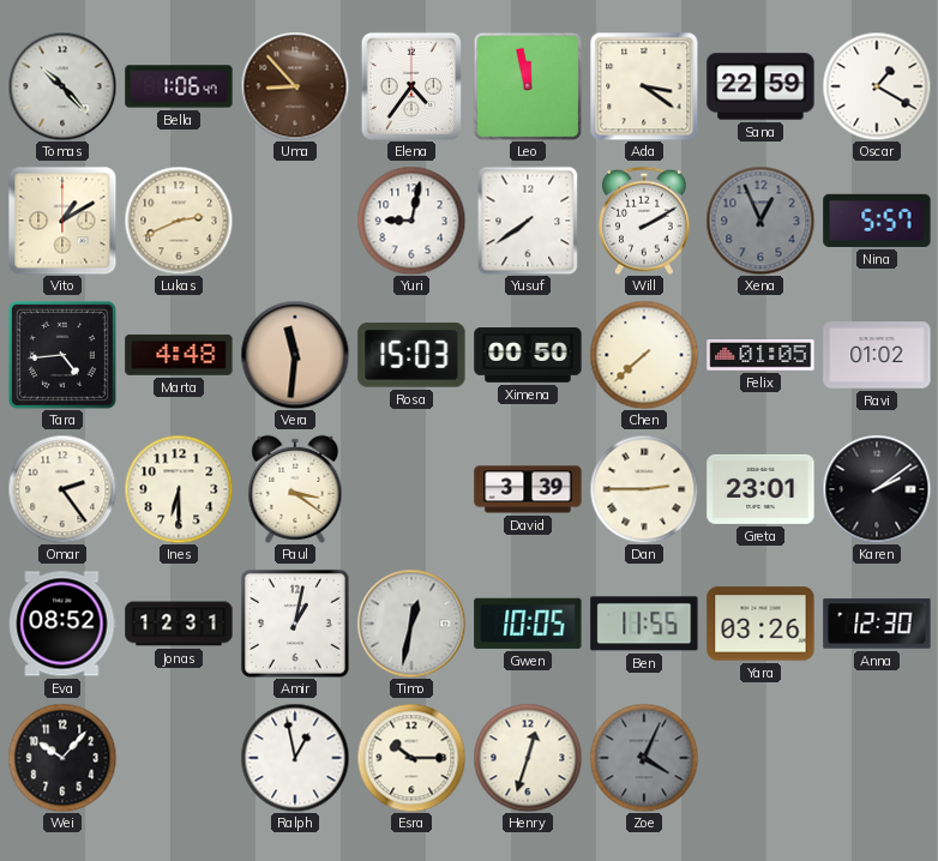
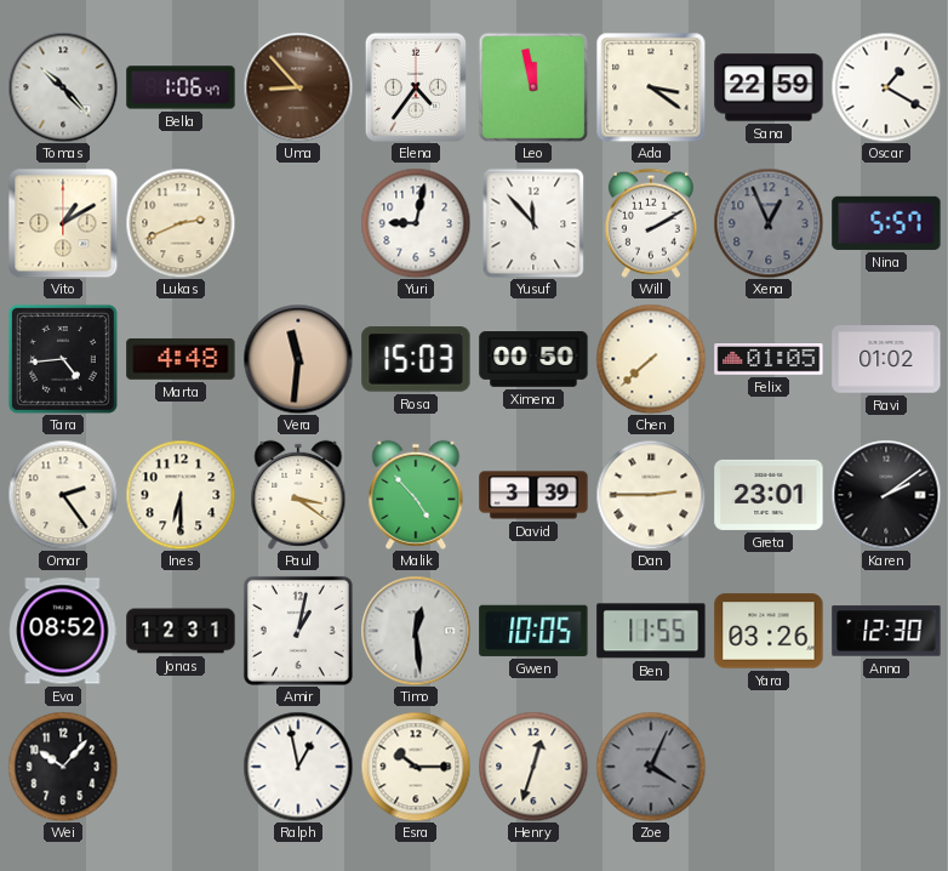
Yusuf: 7:39 -> 11:53 (533, 223)
Malik: none -> 4:53 (416, 495)
Timo: 12:32 -> 12:29 (416, 631)
